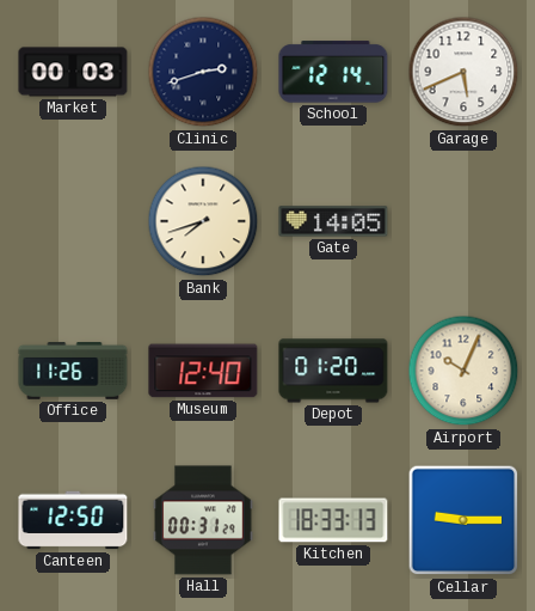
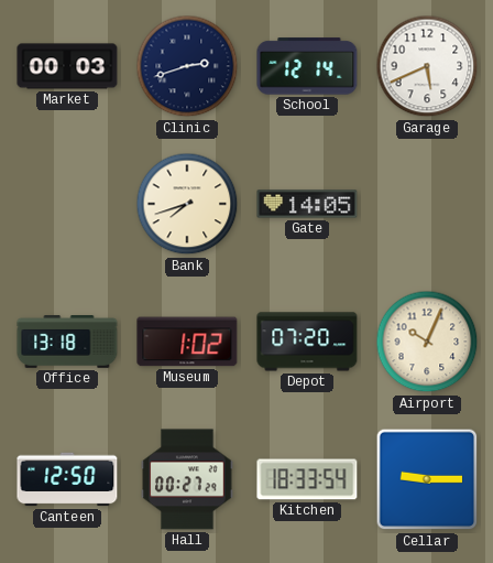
Office: 11:26 -> 13:18 (67, 342)
Museum: 12:40 -> 1:02 (187, 342)
Depot: 01:20 -> 07:20 (307, 342)
Hall: 00:31 -> 00:27 (187, 479)
Kitchen: 18:33:13 -> 18:33:54 (307, 479)
